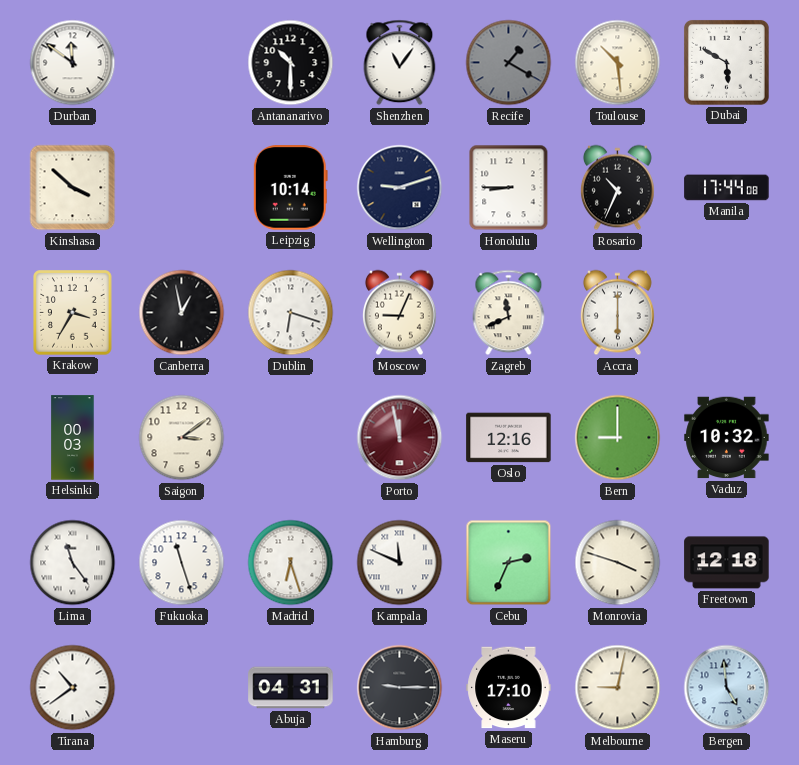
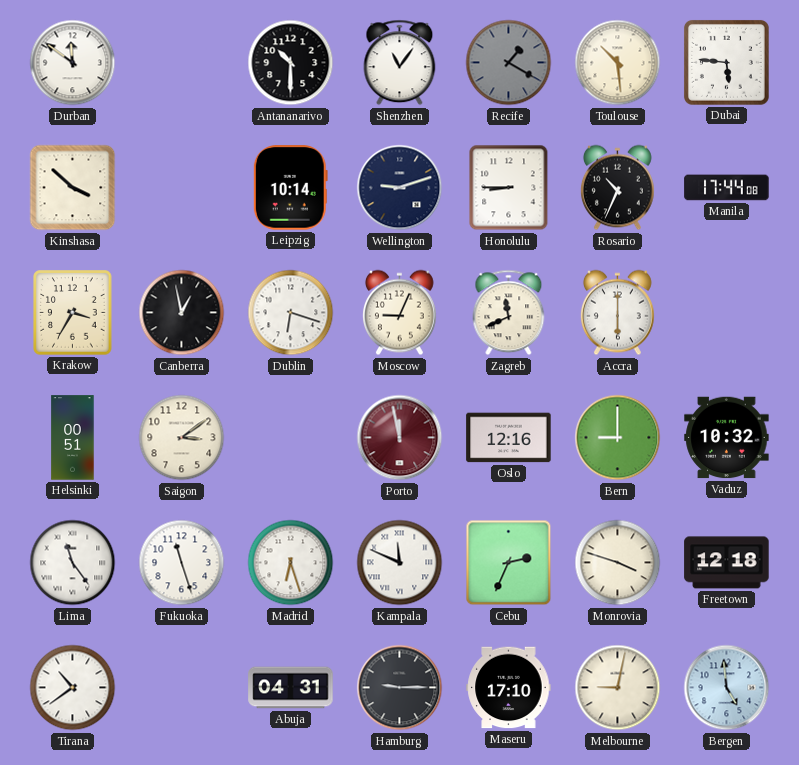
Dubai: 5:50 -> 5:46 (726, 62)
Helsinki: 00:03 -> 00:51 (73, 438)
